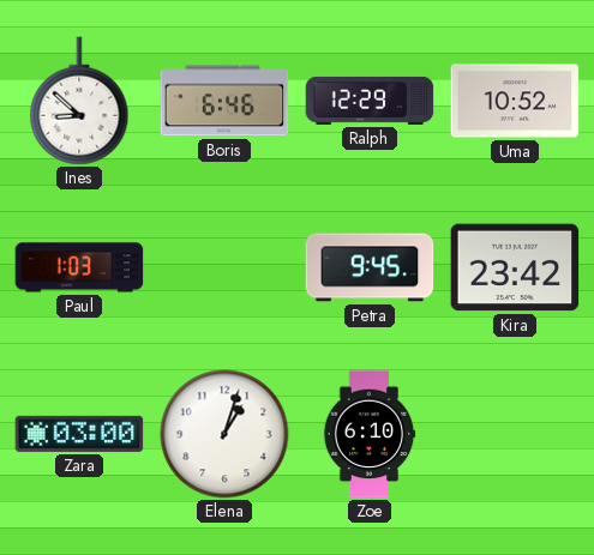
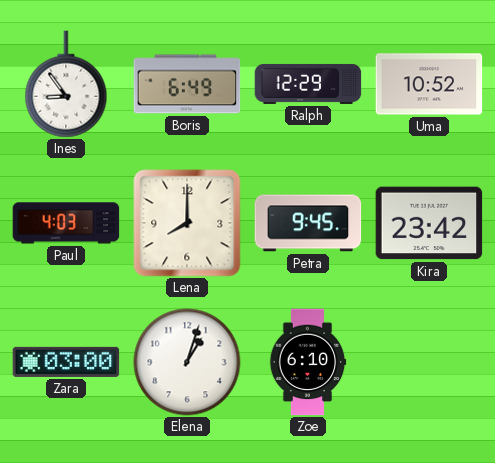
Ines: 8:52 -> 8:54 (66, 84)
Boris: 6:46 -> 6:49 (187, 84)
Paul: 1:03 -> 4:03 (66, 223)
Lena: none -> 8:00 (187, 223)
